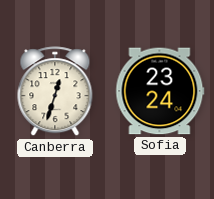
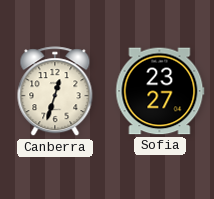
Sofia: 23:24 -> 23:27 (160, 91)
